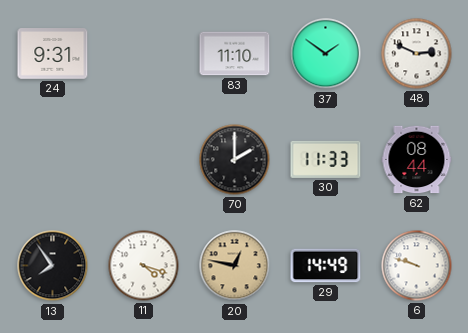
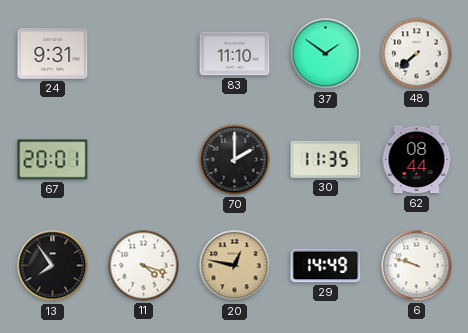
48: 2:49 -> 7:38 (417, 54)
67: none -> 20:01 (53, 160)
30: 11:33 -> 11:35 (326, 159)
